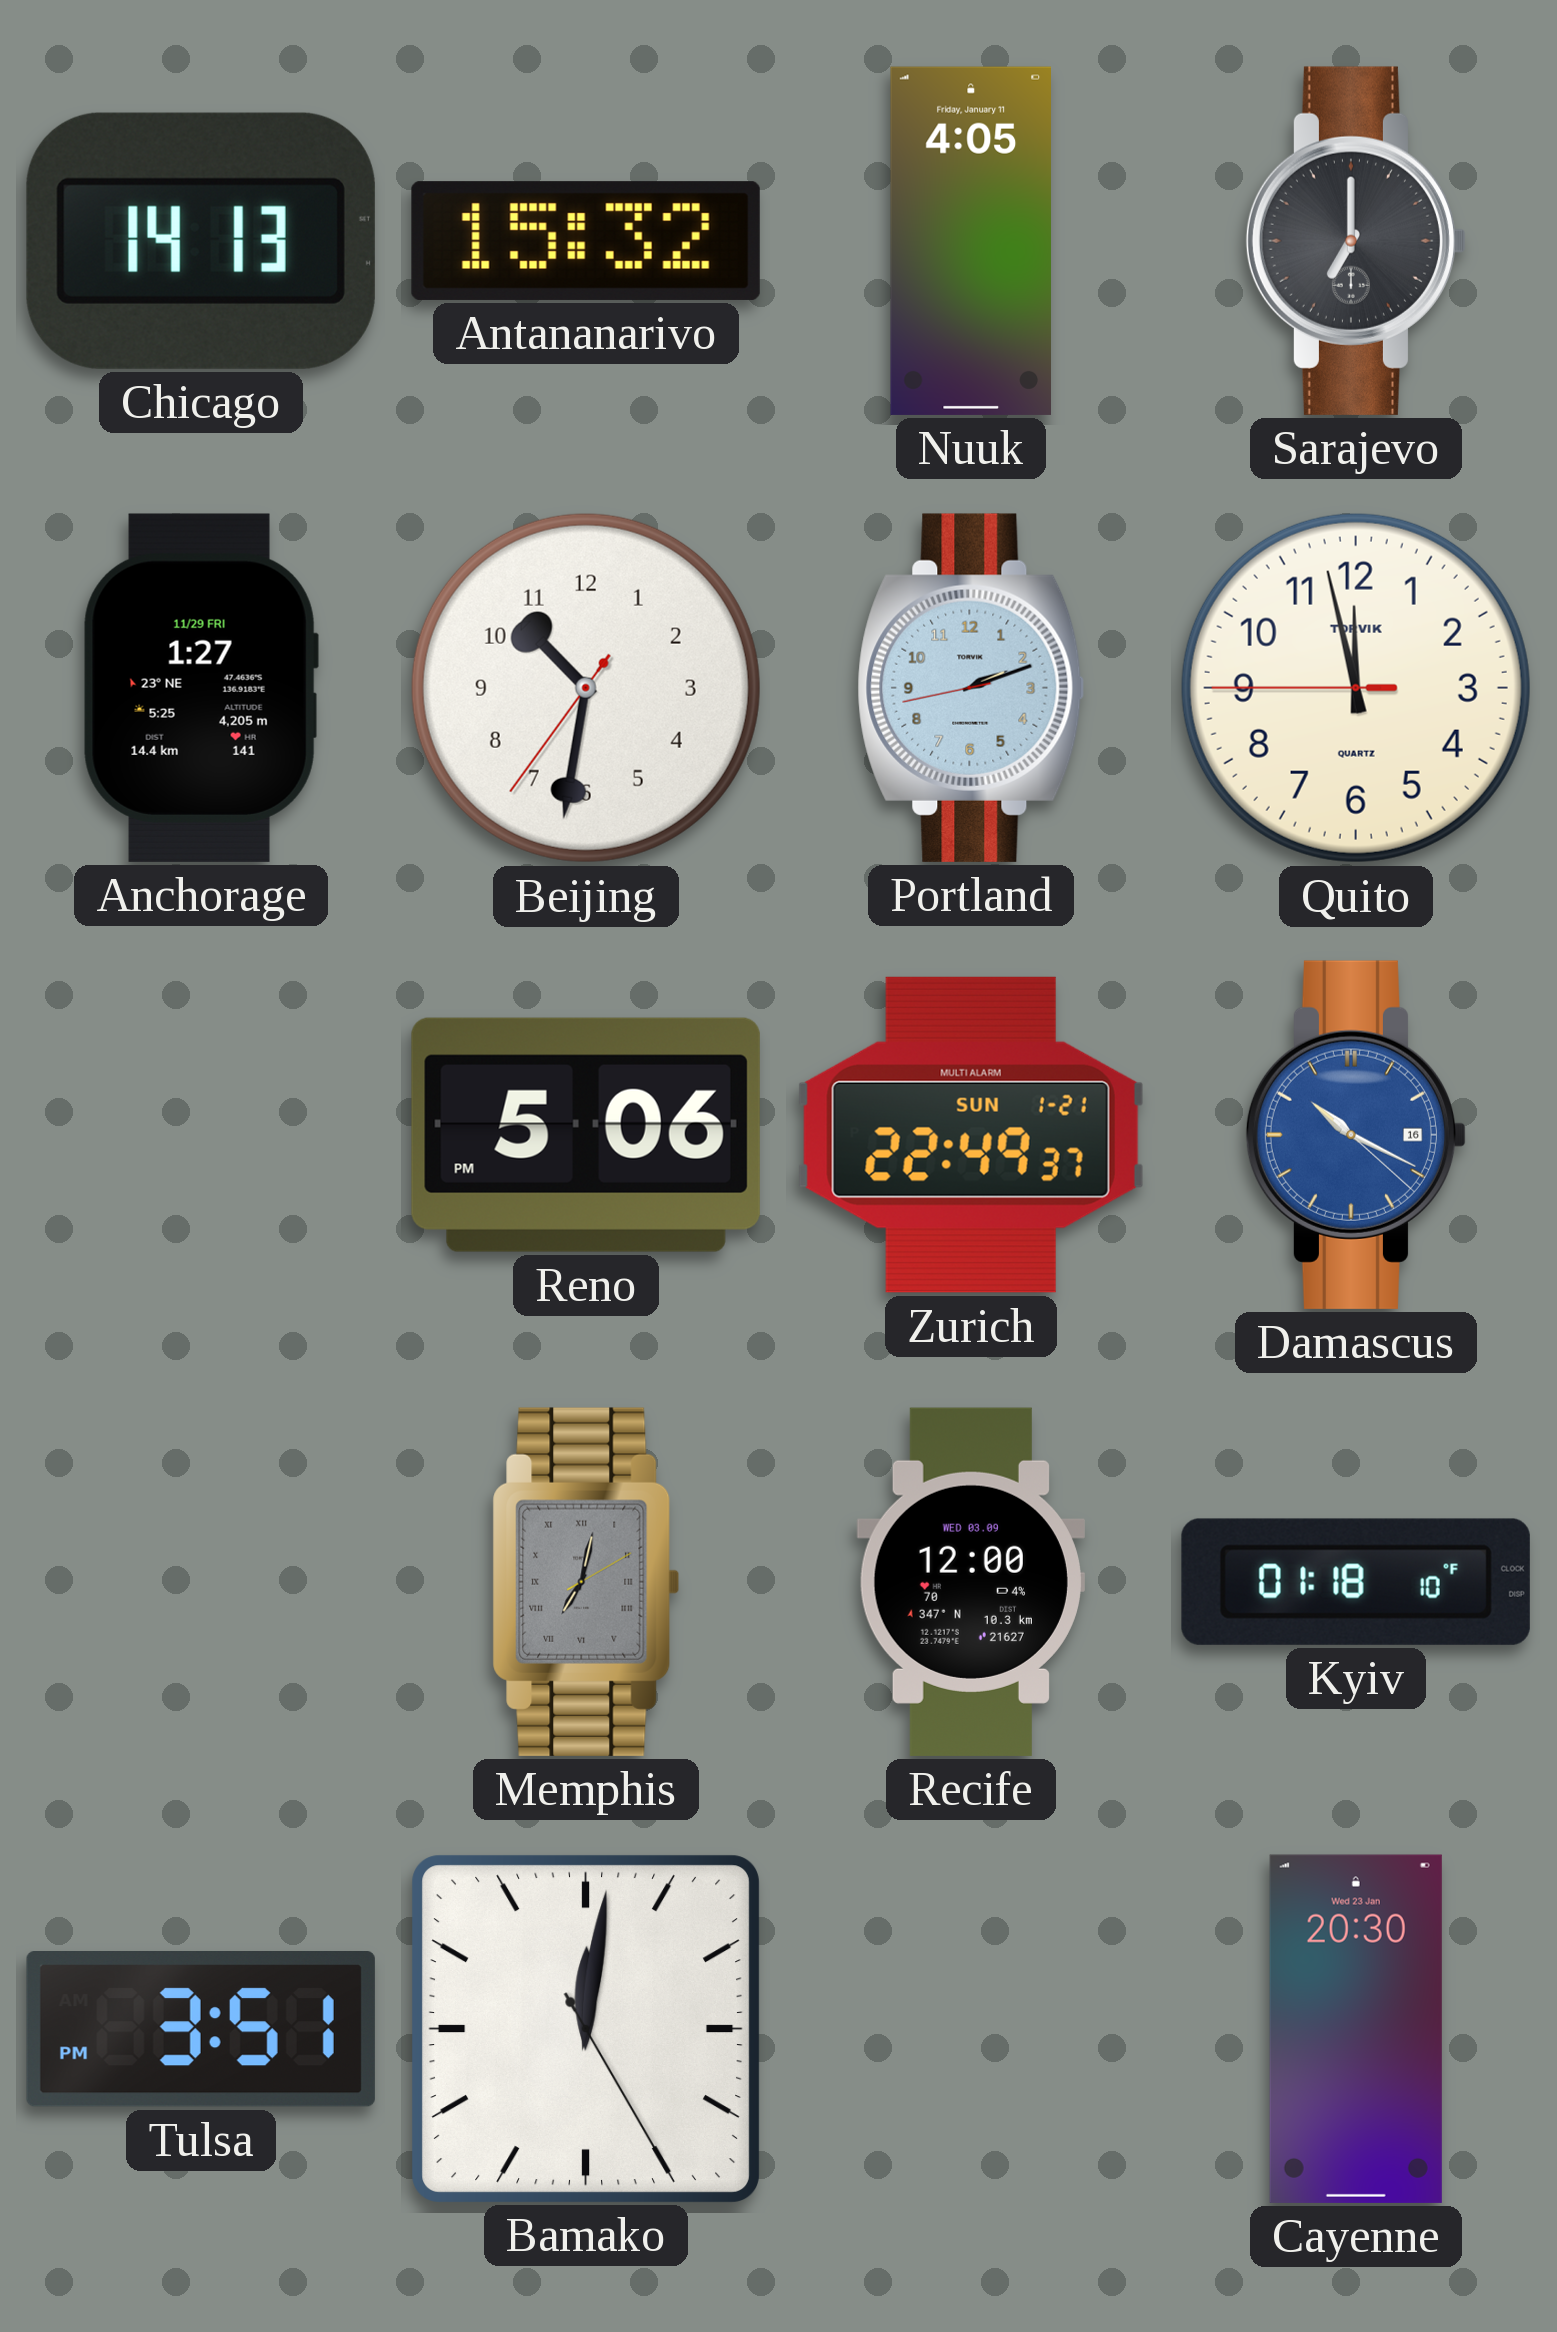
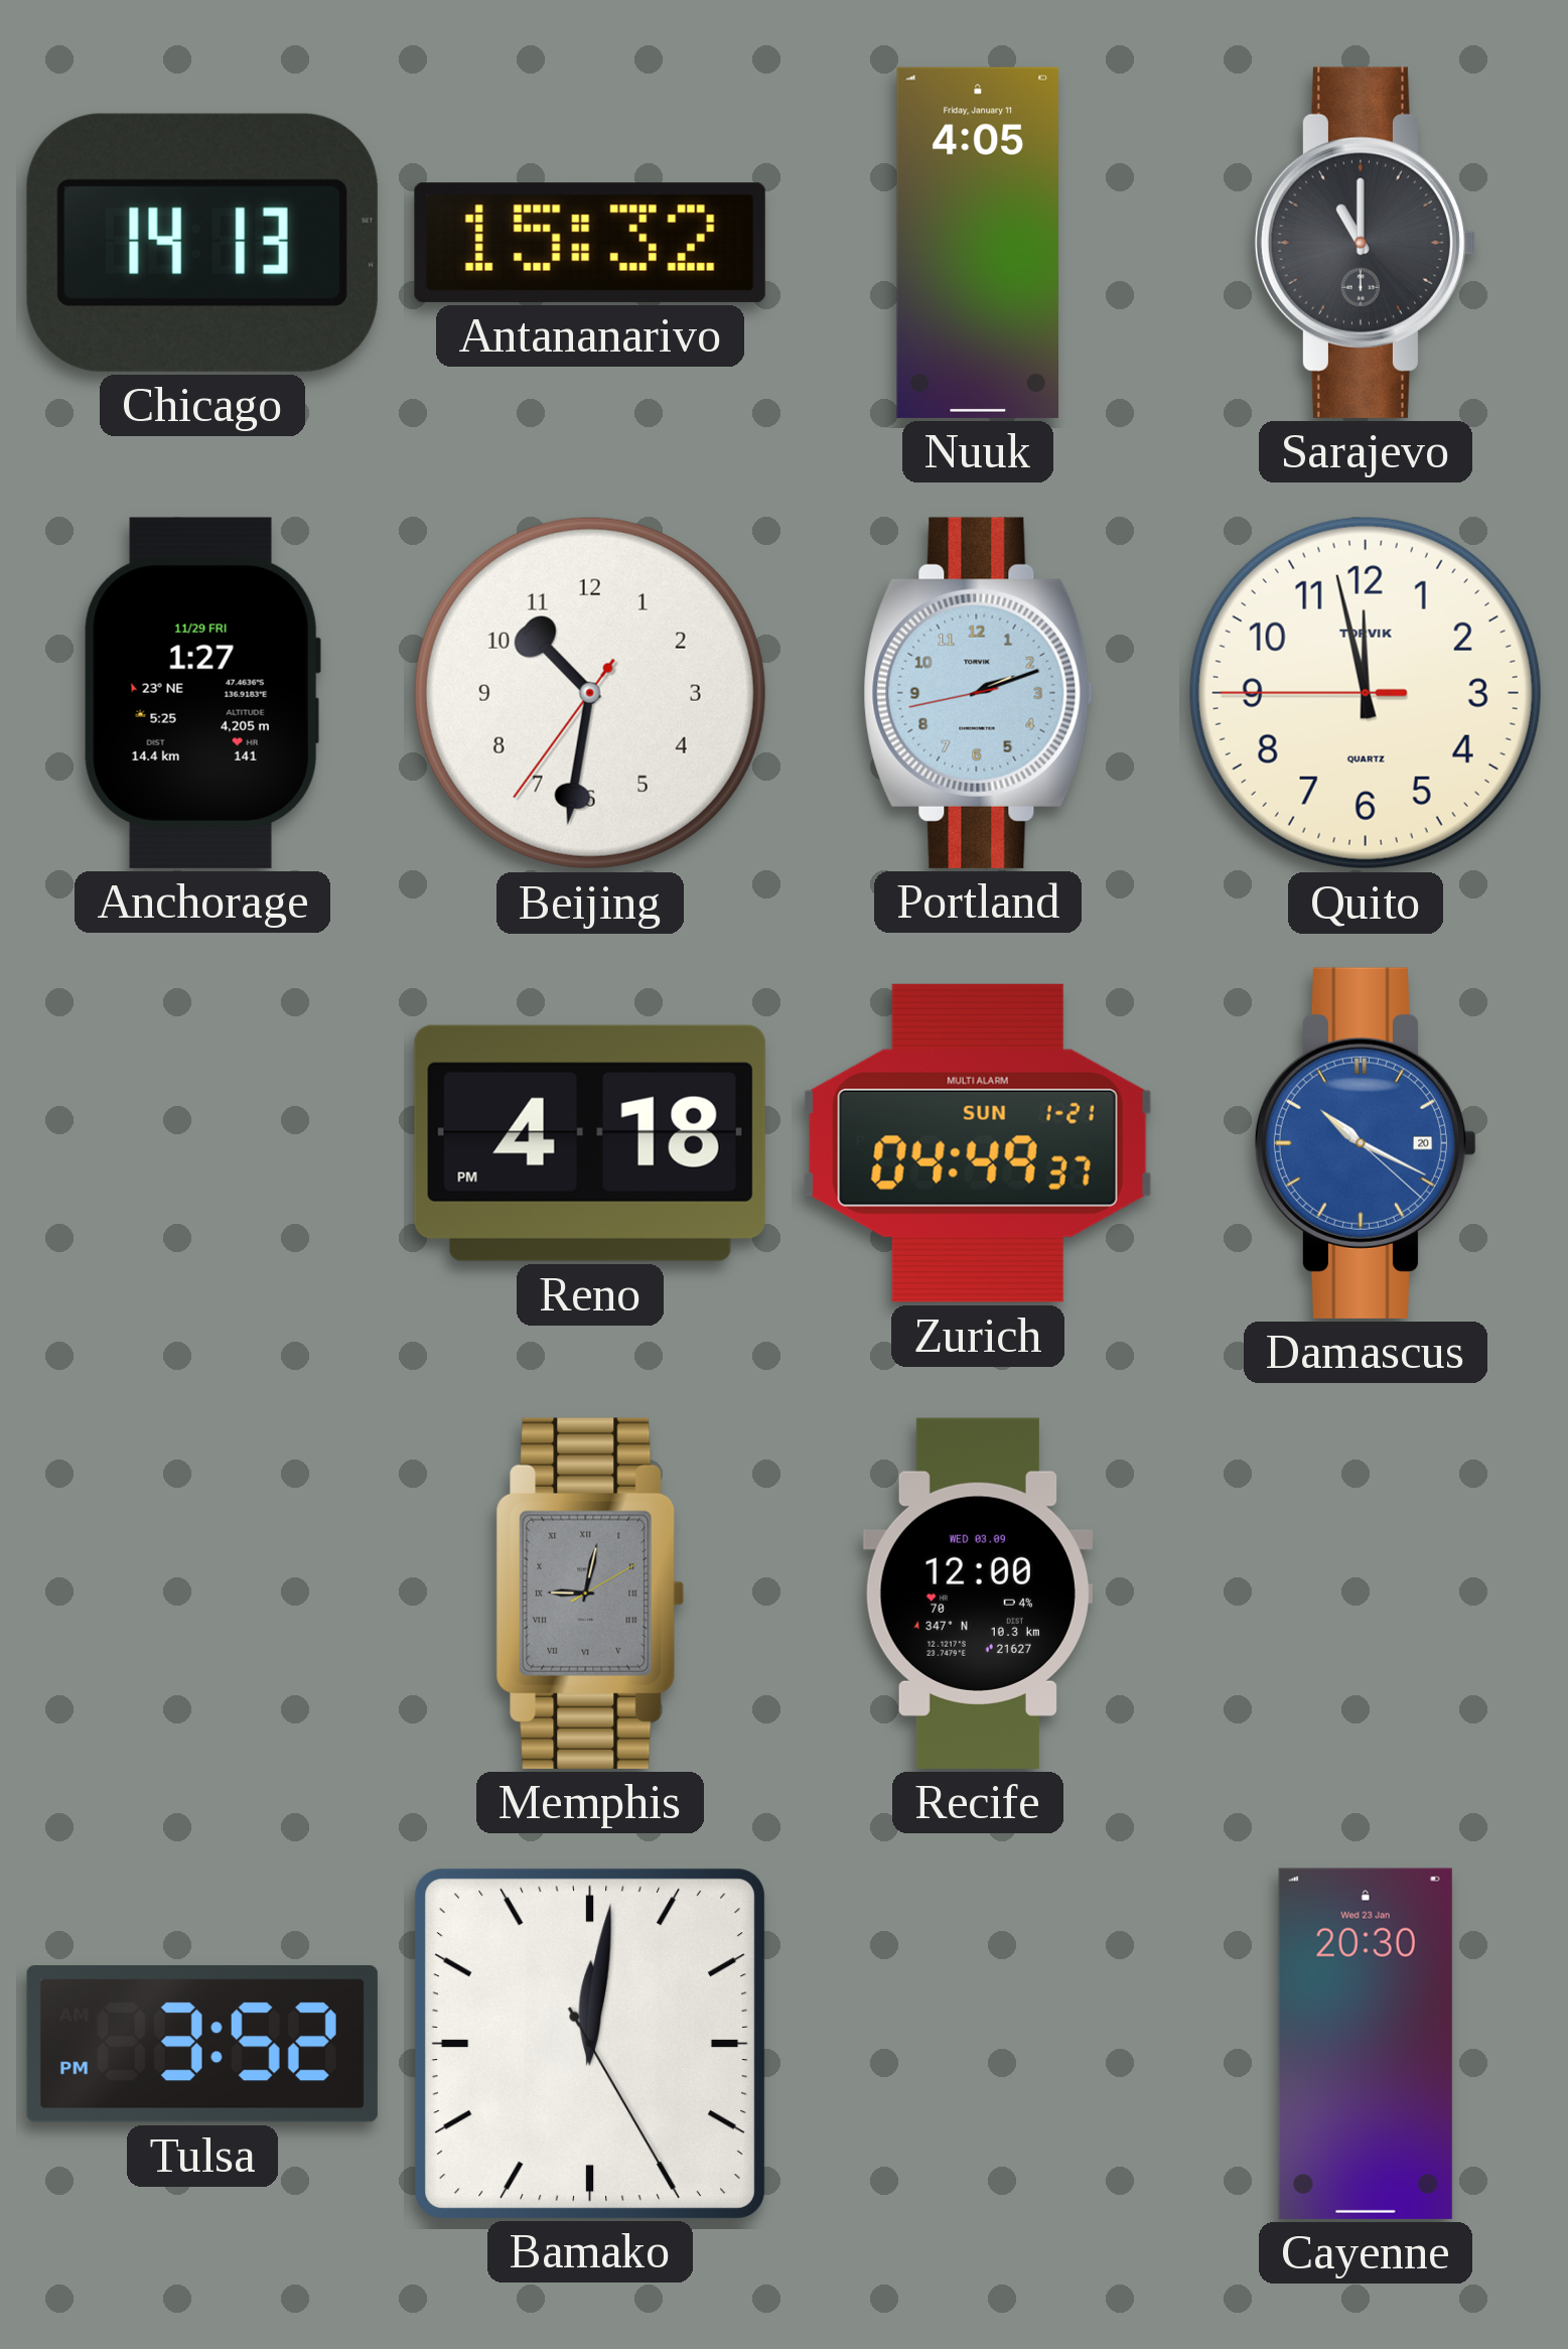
Sarajevo: 7:00 -> 11:00 (1365, 243)
Reno: 5:06 -> 4:18 (590, 1143)
Zurich: 22:49 -> 04:49 (978, 1143)
Damascus date: 16 -> 20 (1365, 1143)
Memphis: 7:02 -> 9:02 (590, 1594)
Kyiv: 01:18 -> none (1356, 1582)
Tulsa: 3:51 -> 3:52 (202, 2045)
